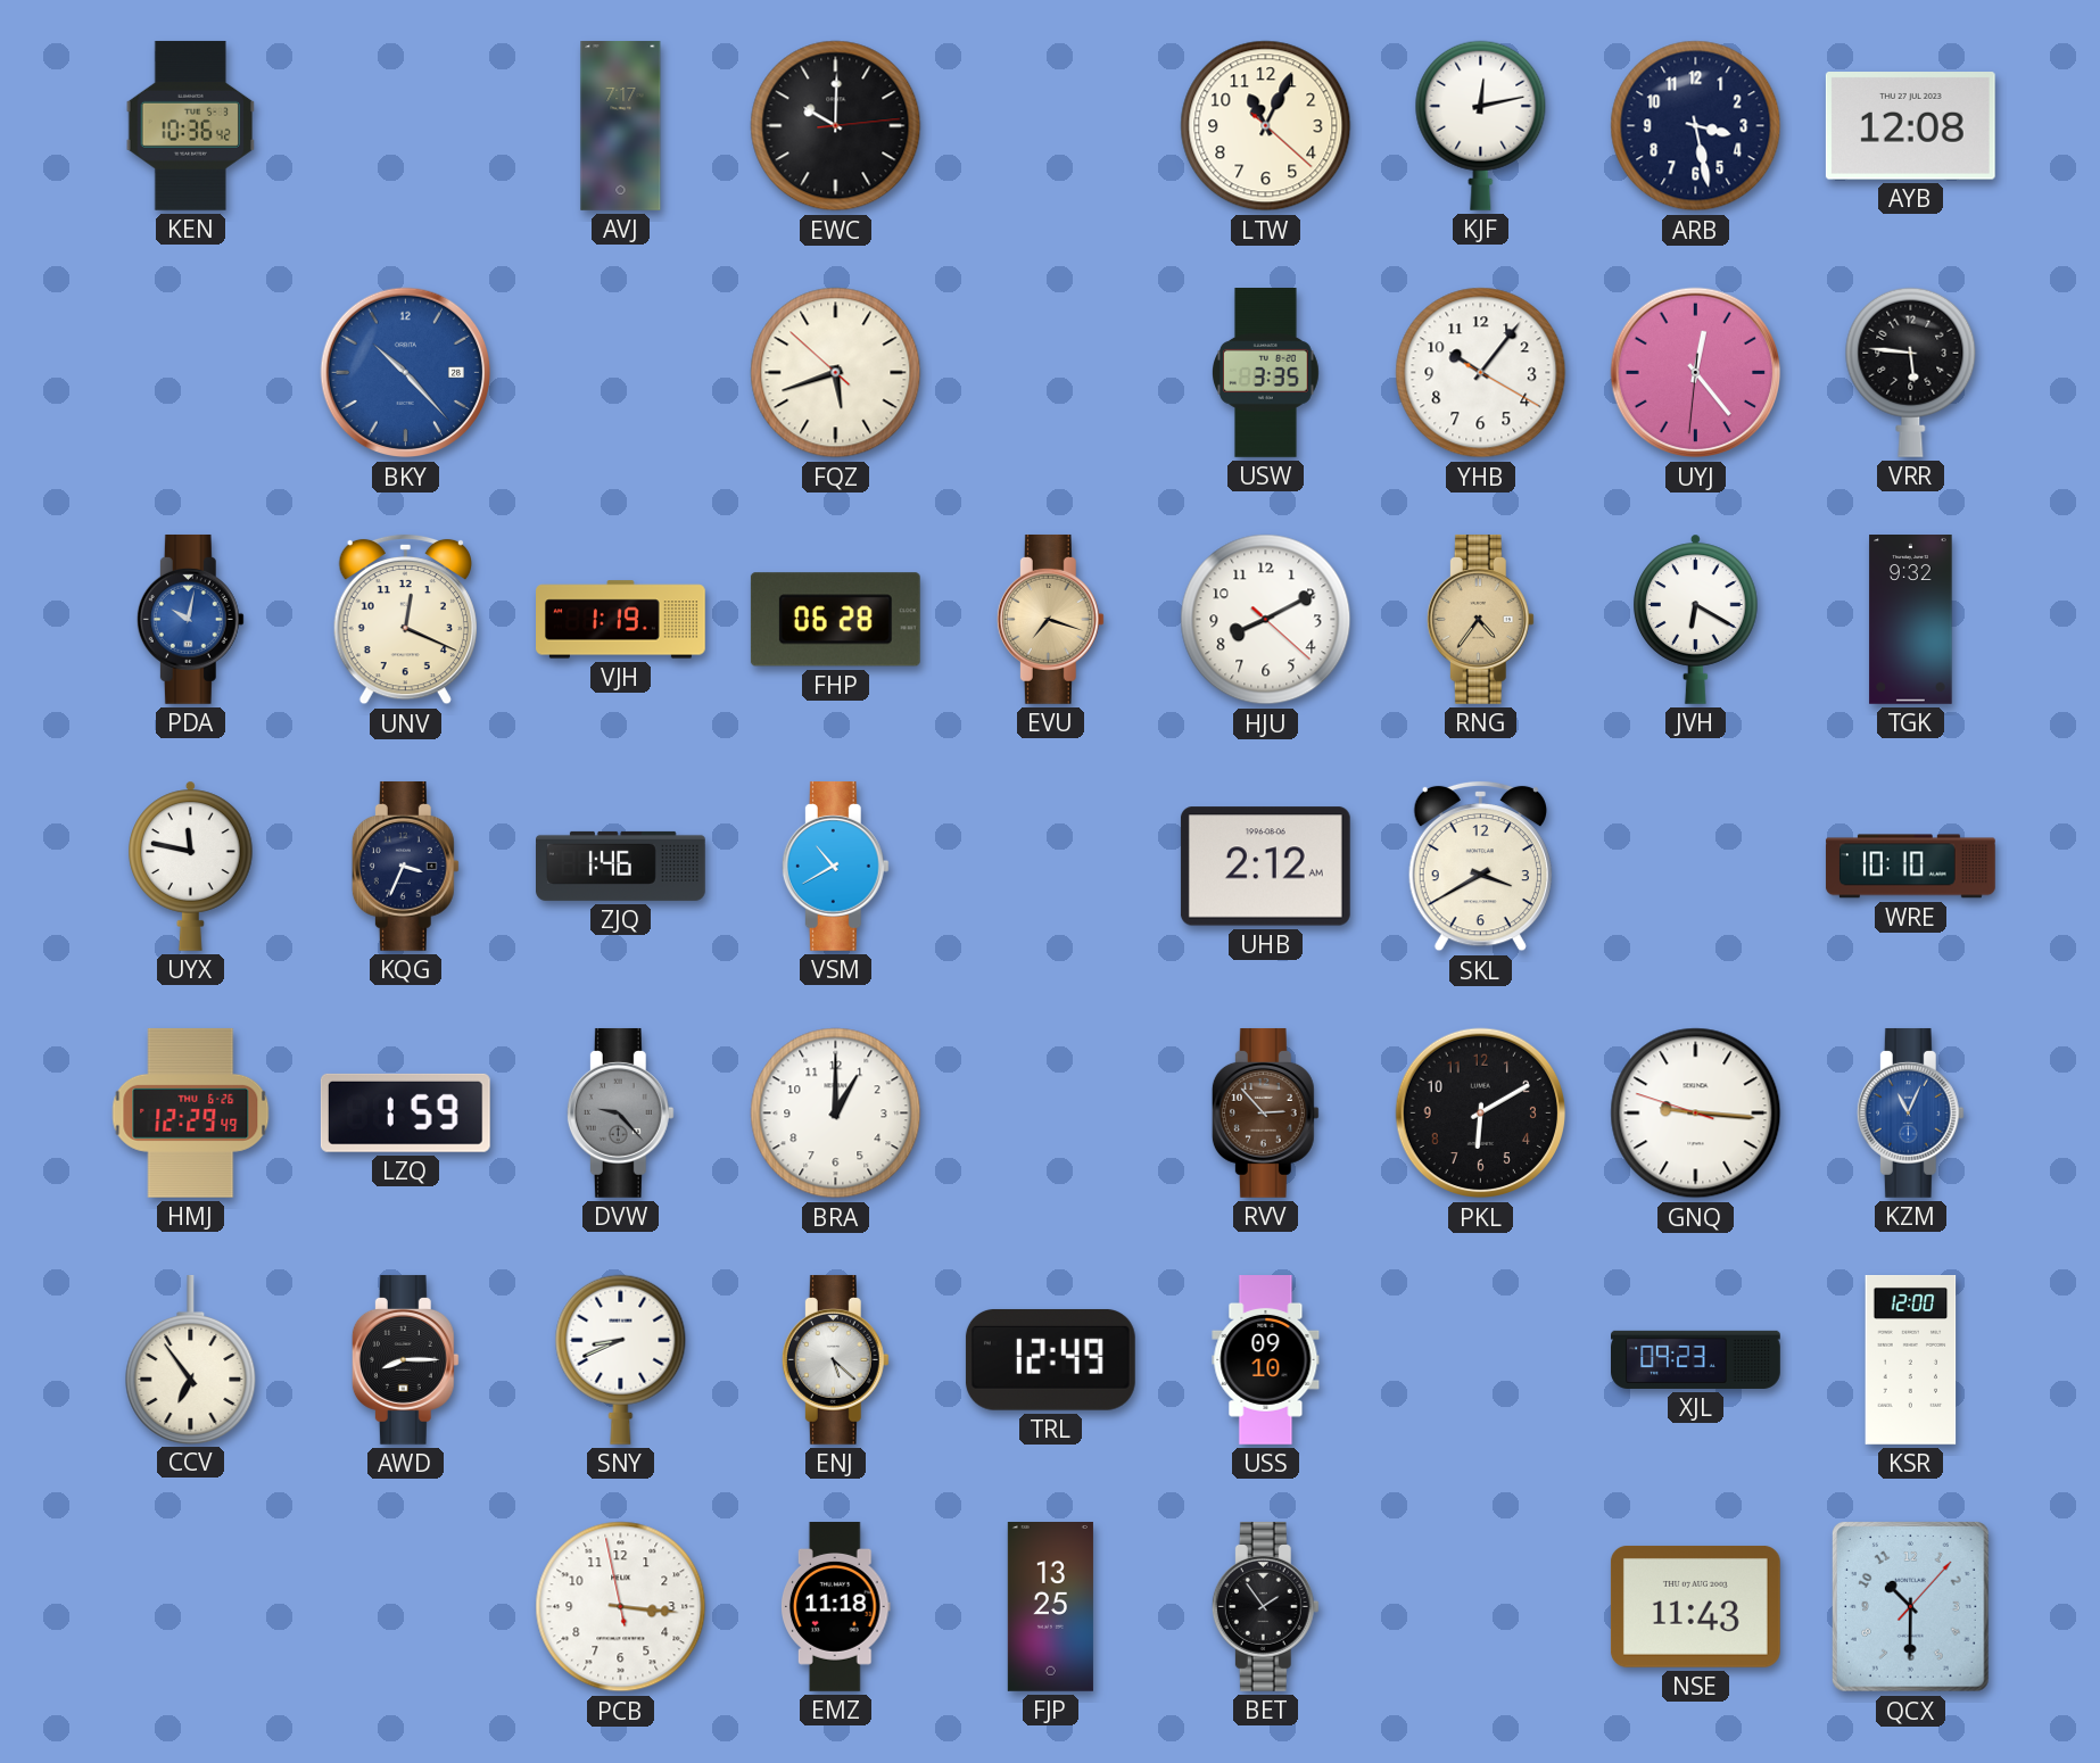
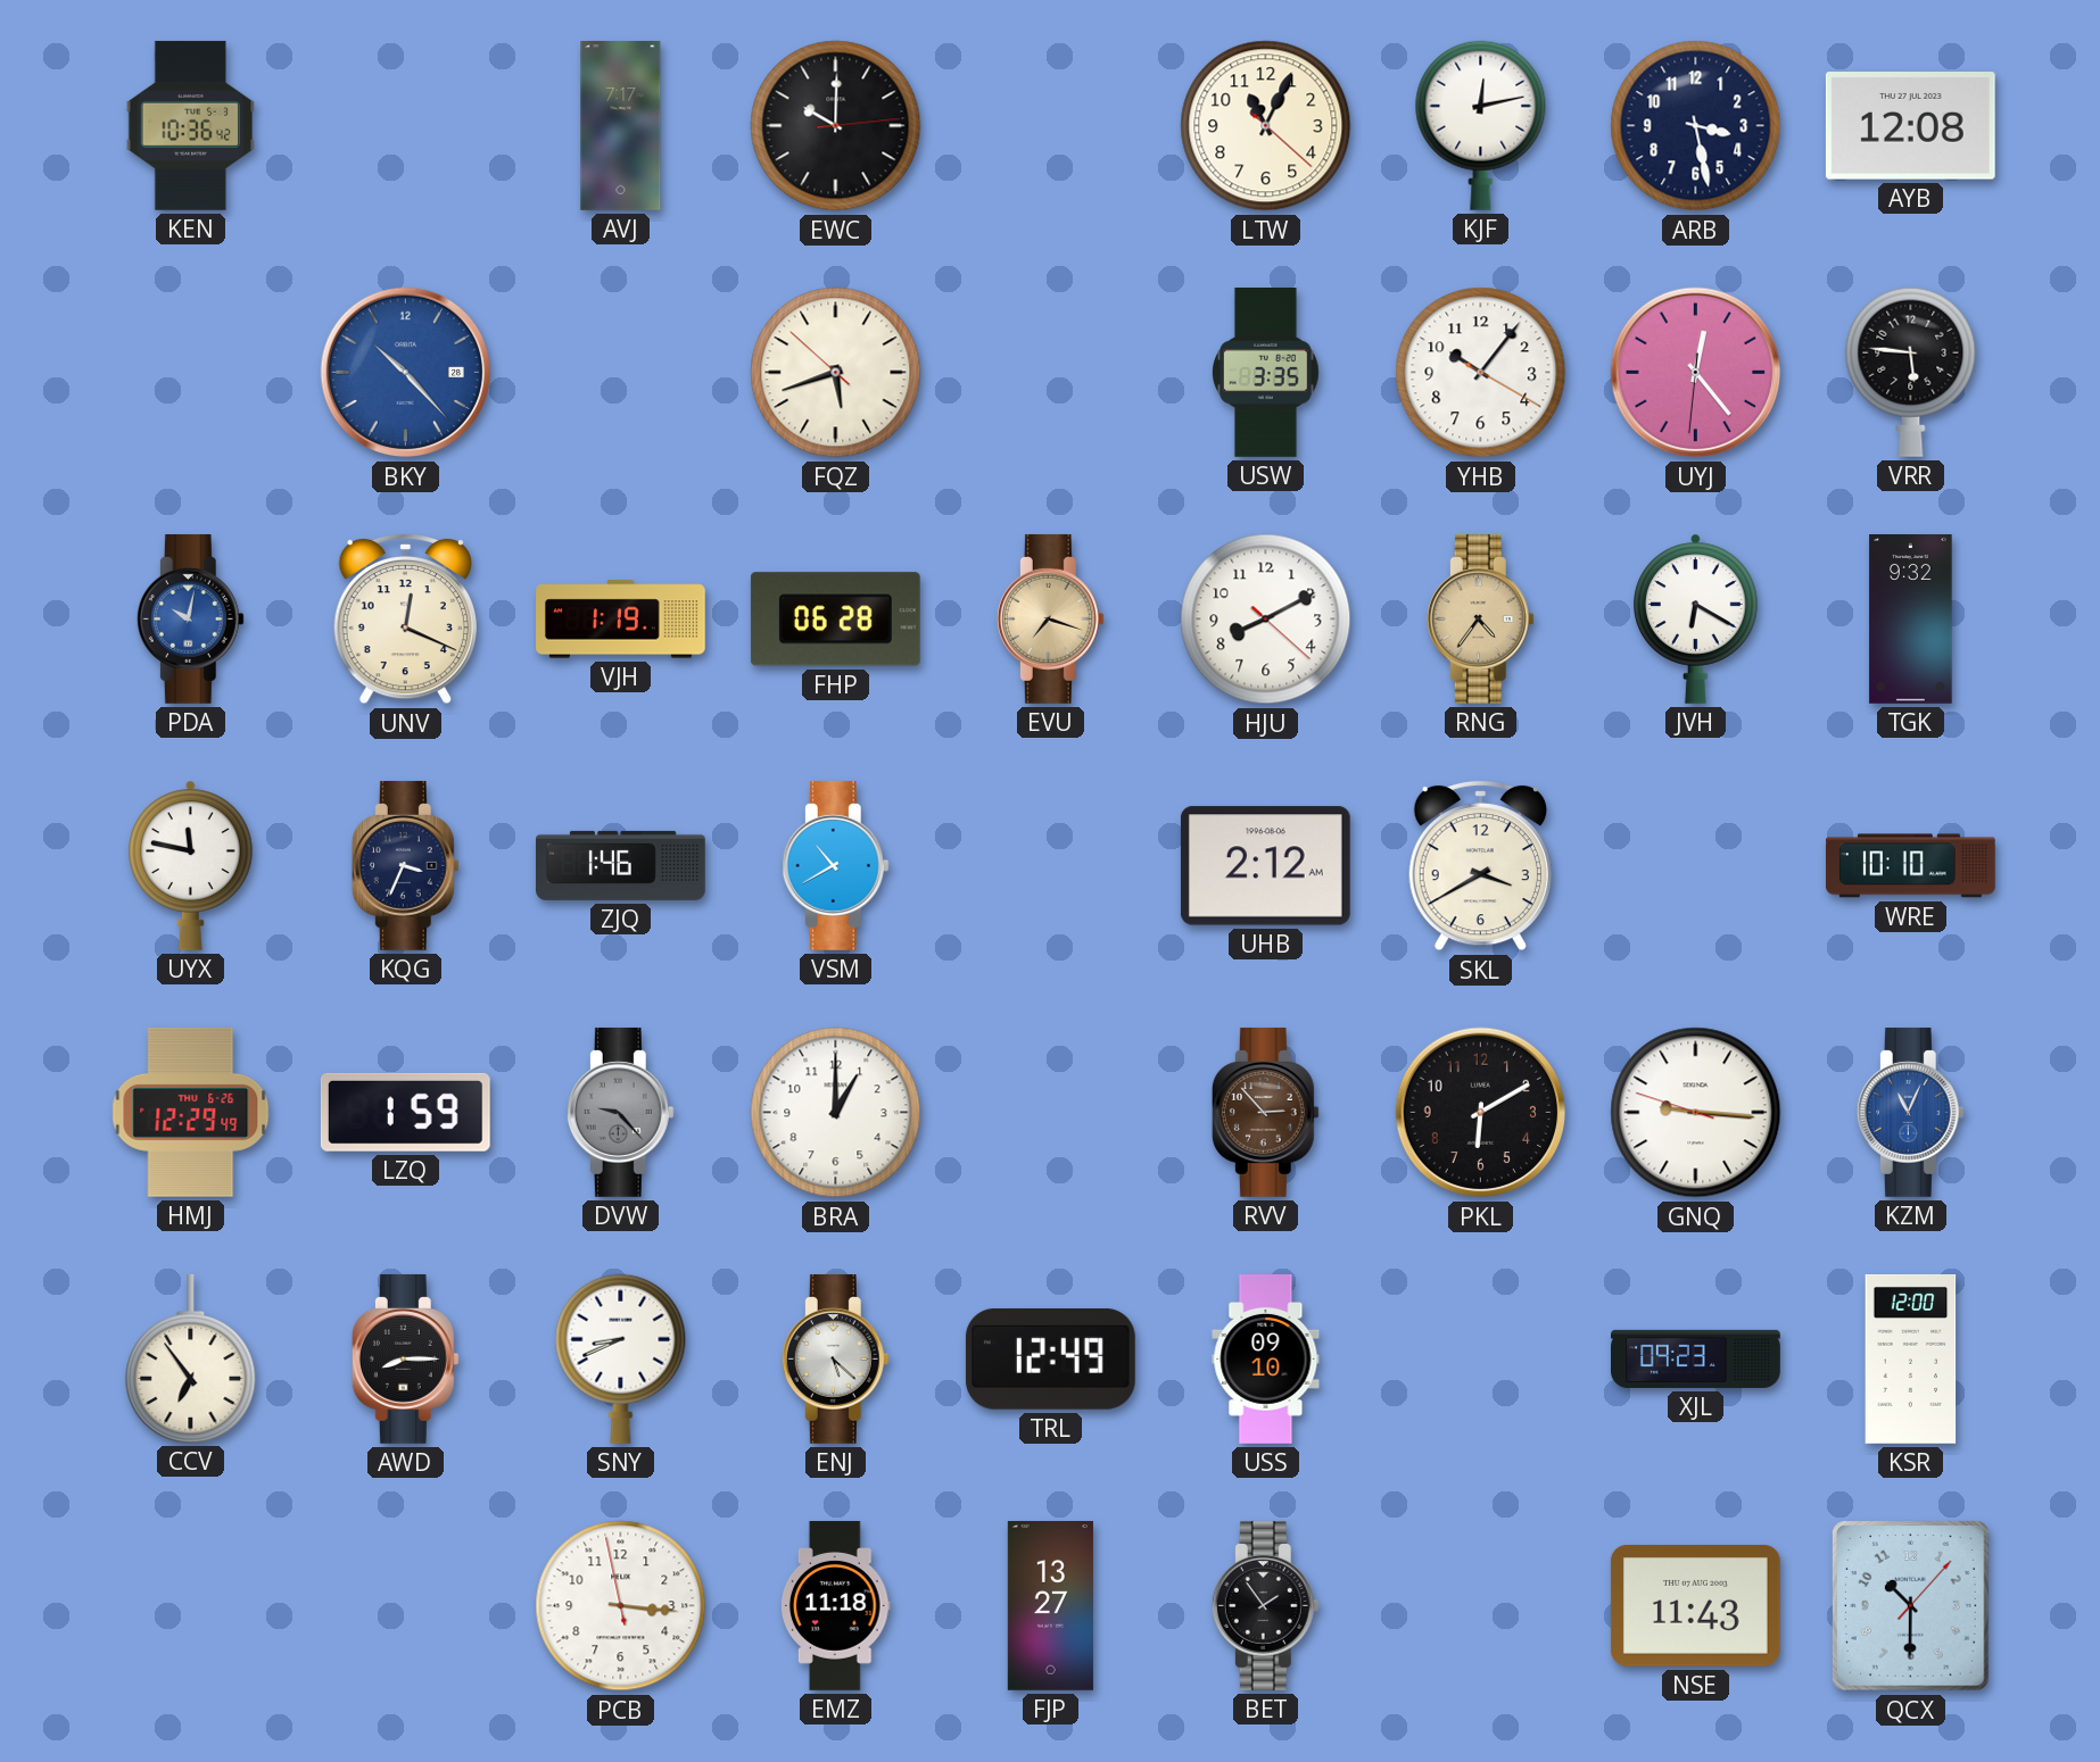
FJP: 13:25 -> 13:27 (1050, 1606)
